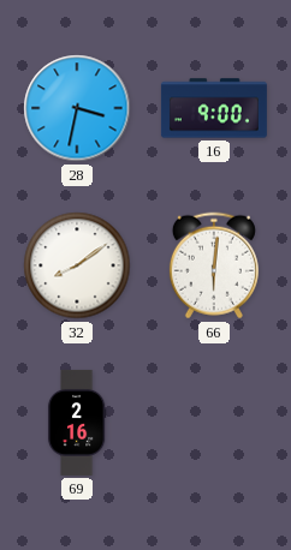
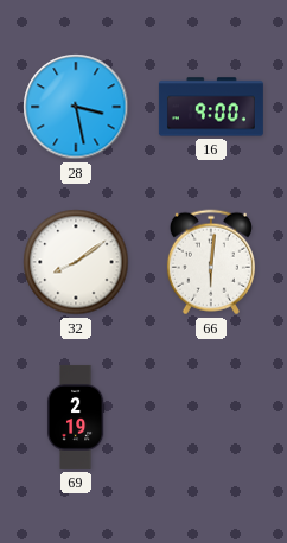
28: 3:32 -> 3:28 (76, 107)
69: 2:16 -> 2:19 (76, 417)
